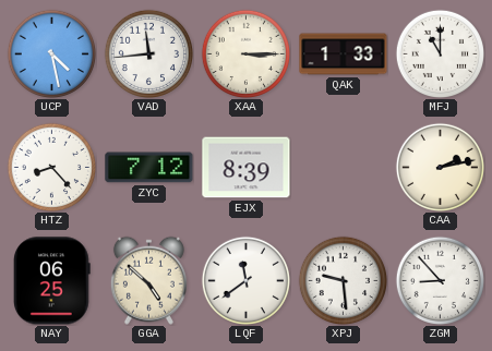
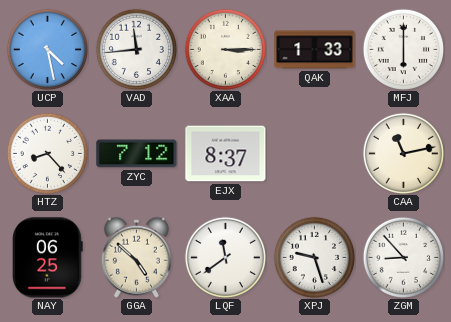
MFJ: 11:00 -> 6:00 (403, 49)
EJX: 8:39 -> 8:37 (226, 154)
CAA: 2:13 -> 11:13 (403, 153)
XPJ: 9:29 -> 9:27 (314, 257)
